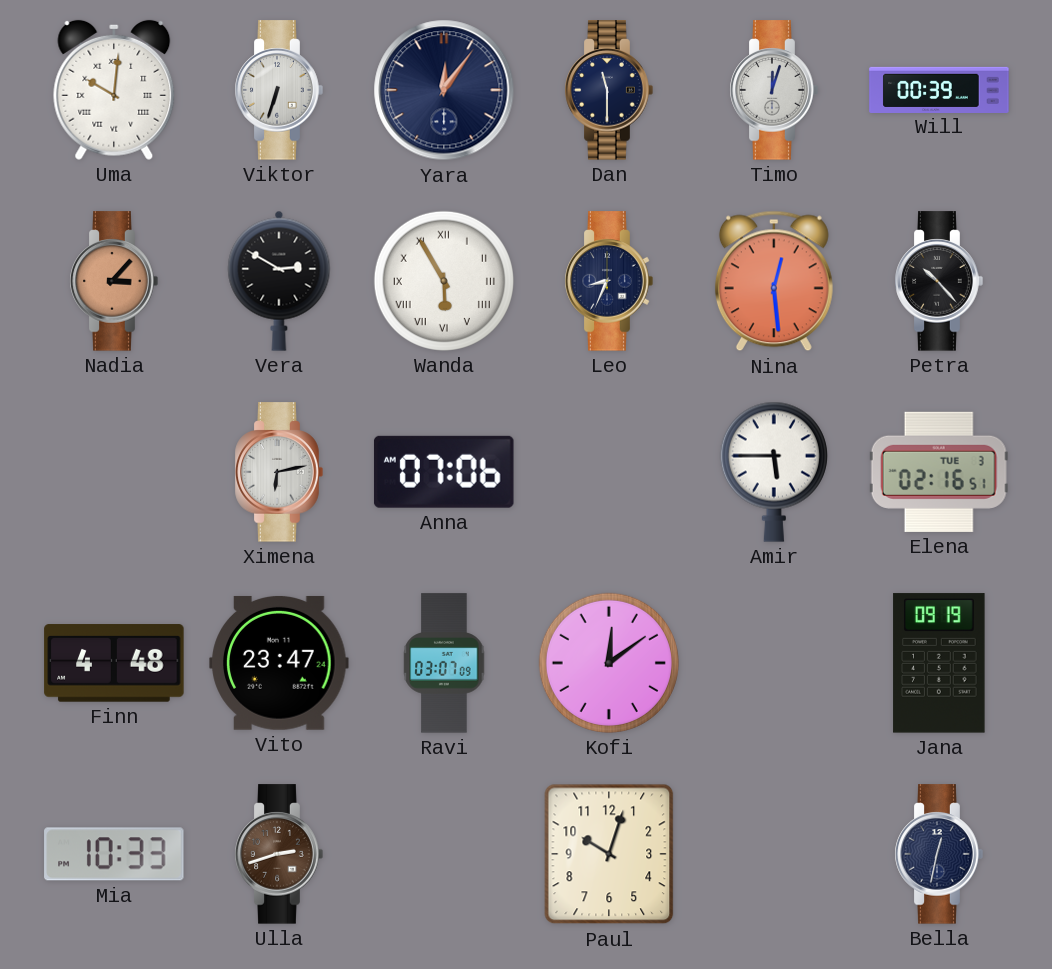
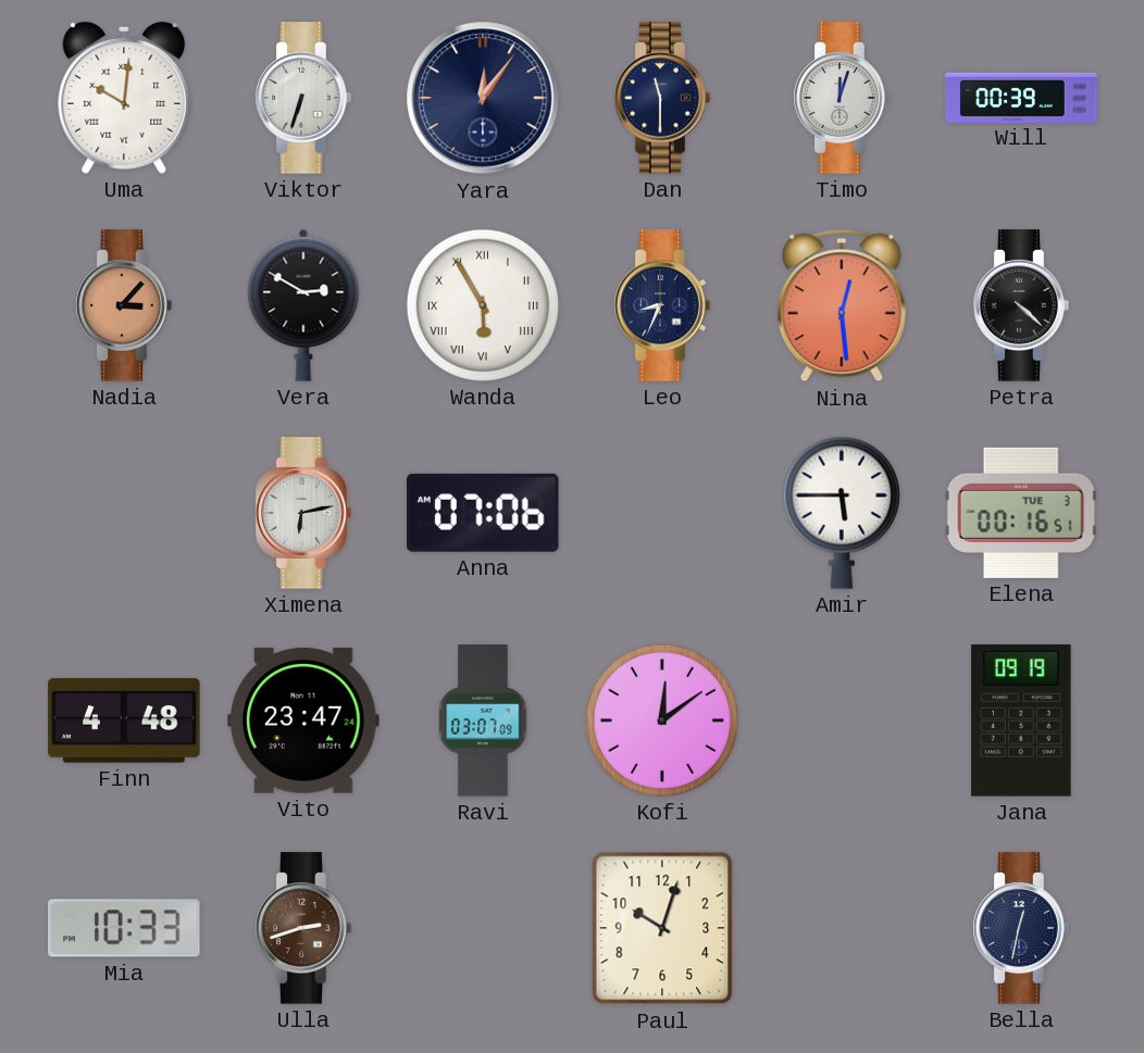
Petra: 10:23 -> 4:22 (1021, 305)
Elena: 02:16 -> 00:16 (1021, 513)
